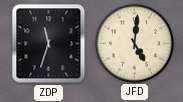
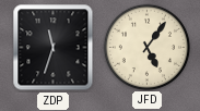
JFD: 5:01 -> 5:06 (146, 47)
